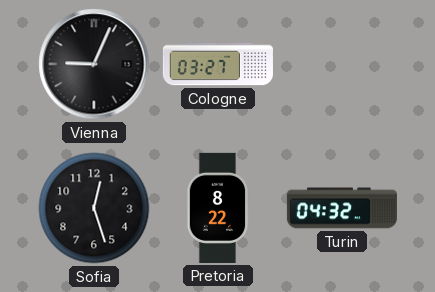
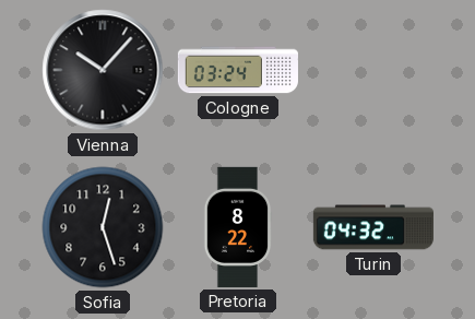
Vienna: 9:04 -> 10:07 (103, 70)
Cologne: 03:27 -> 03:24 (238, 70)
